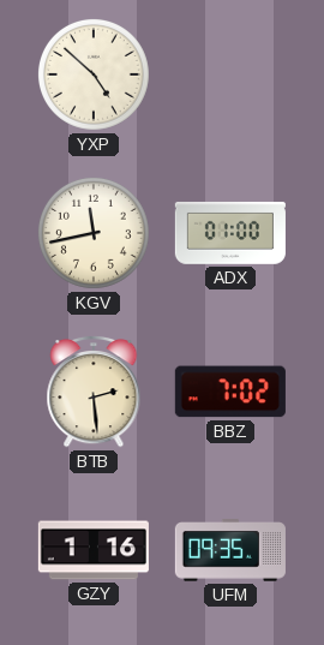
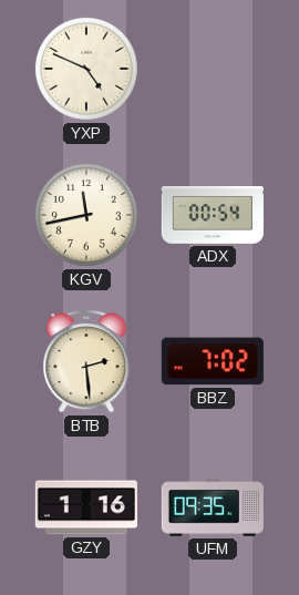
YXP: 4:52 -> 4:49 (86, 69)
ADX: 01:00 -> 00:54 (213, 215)
